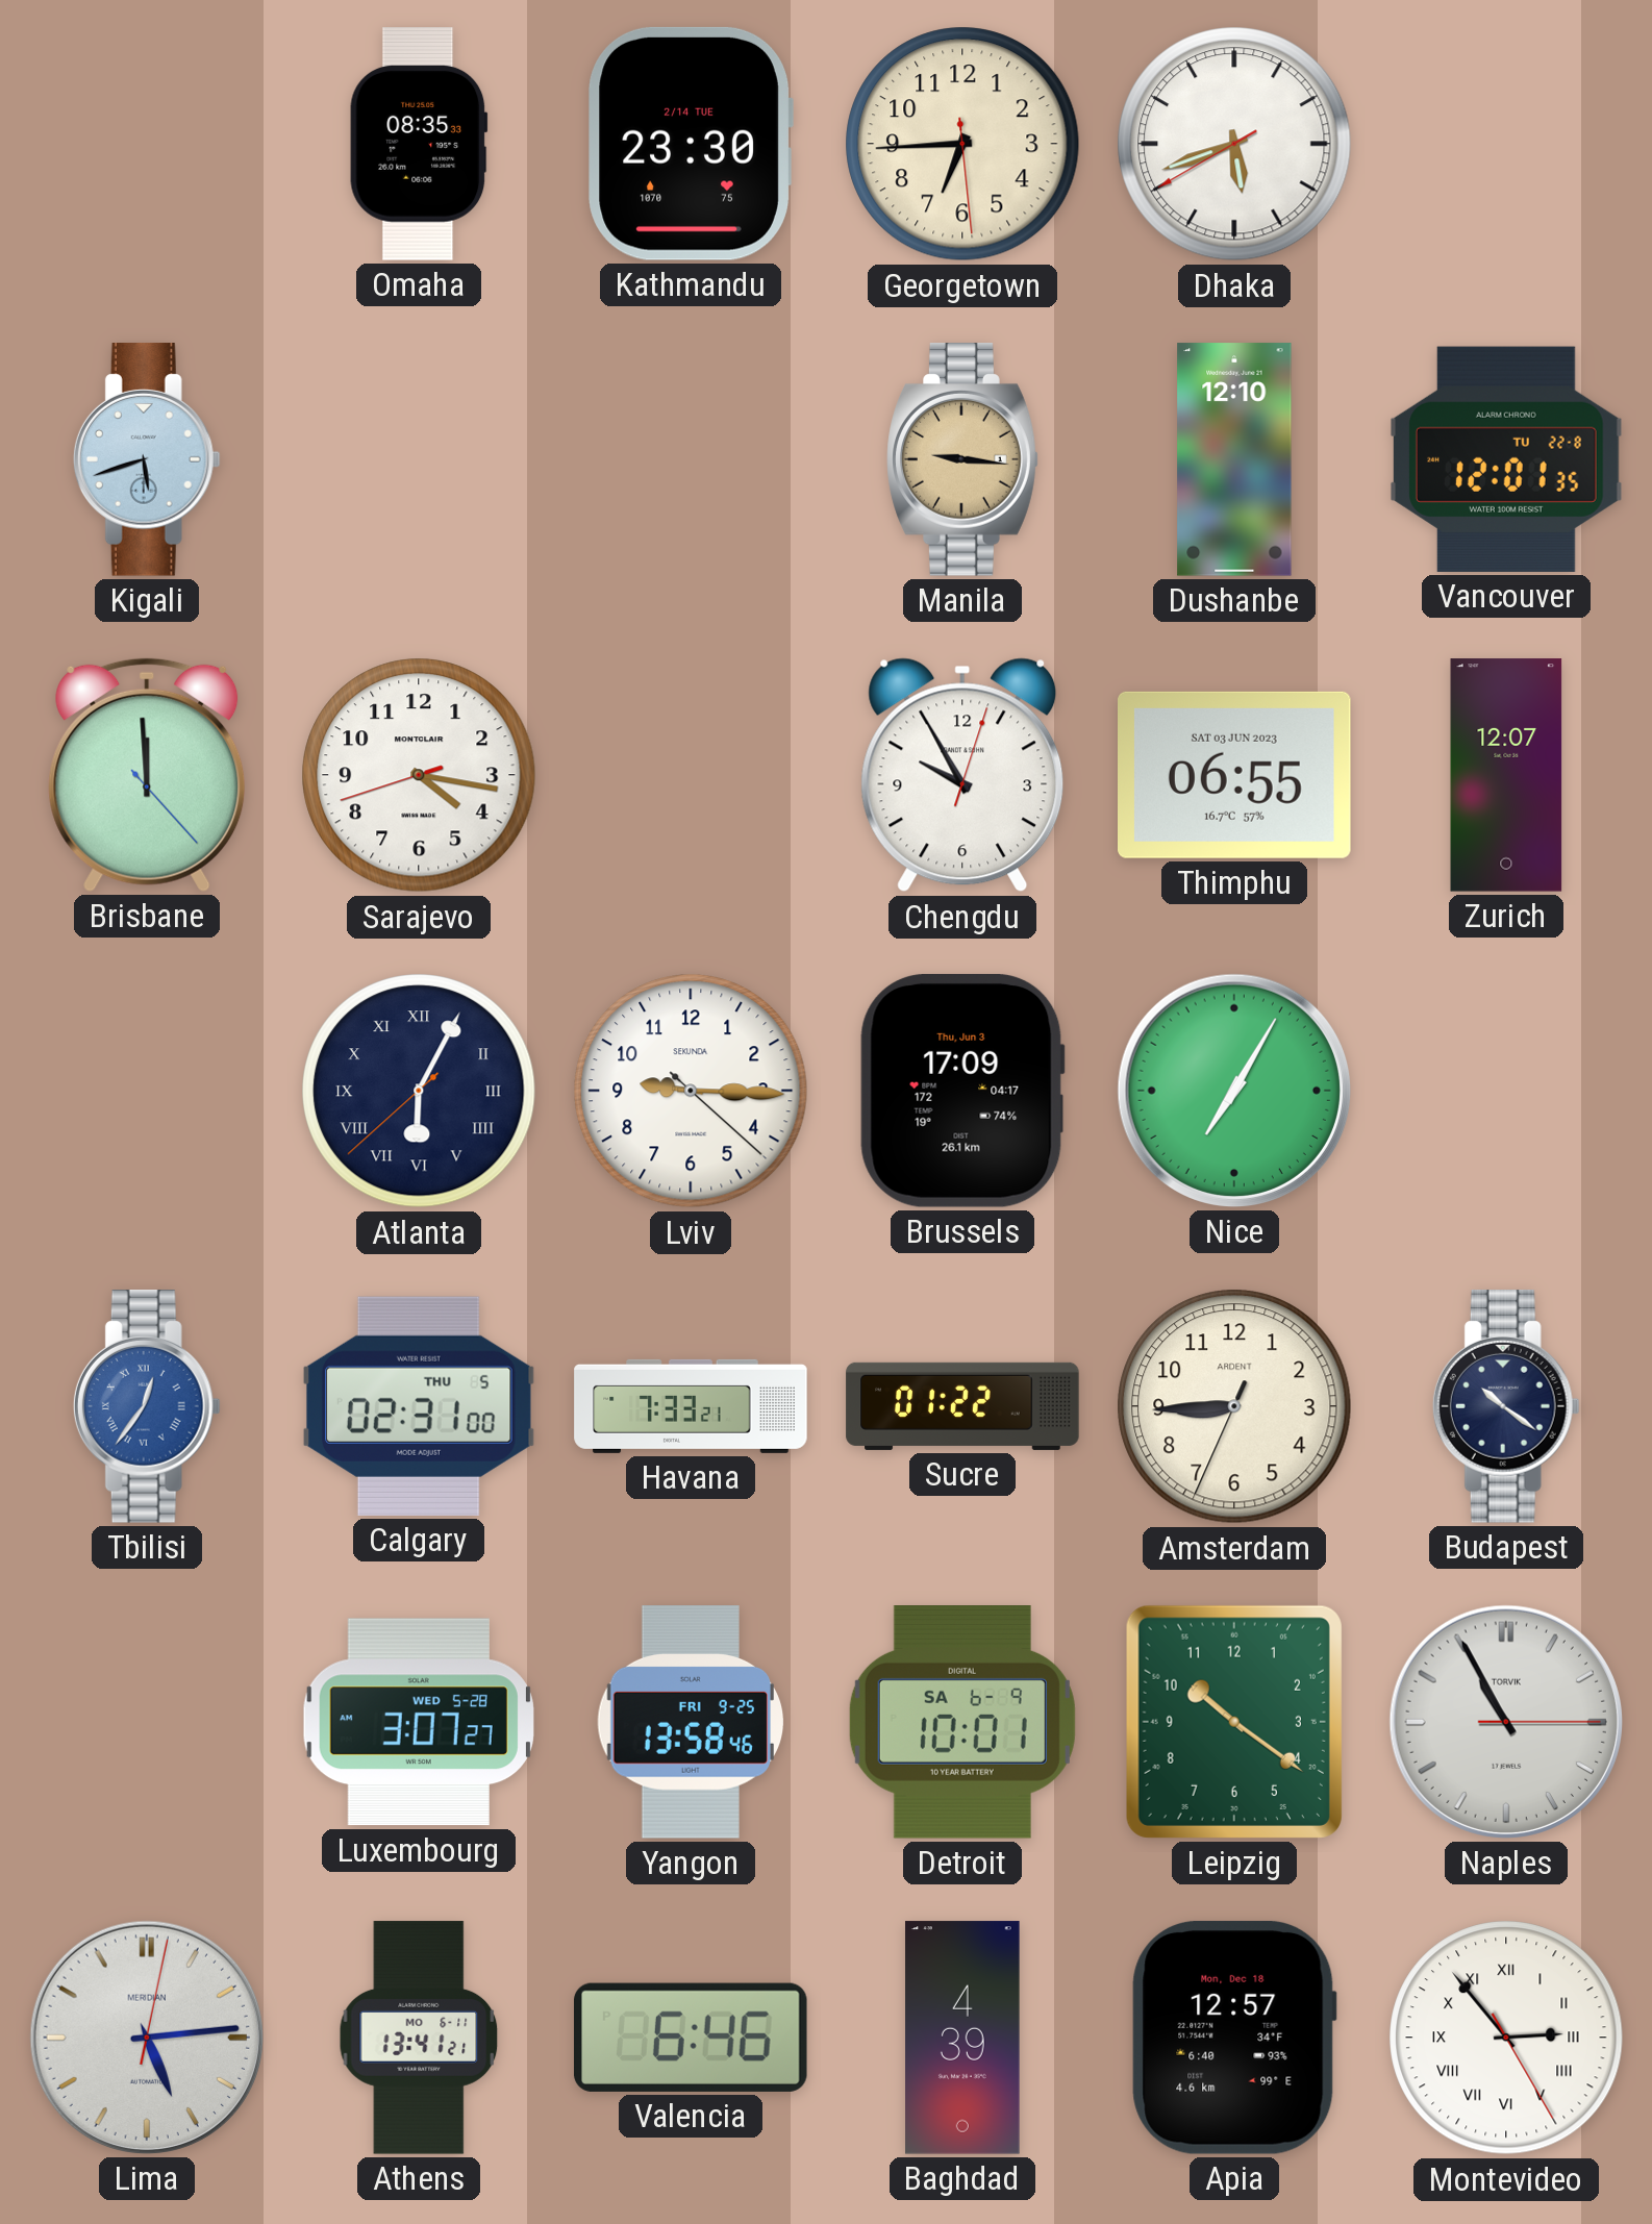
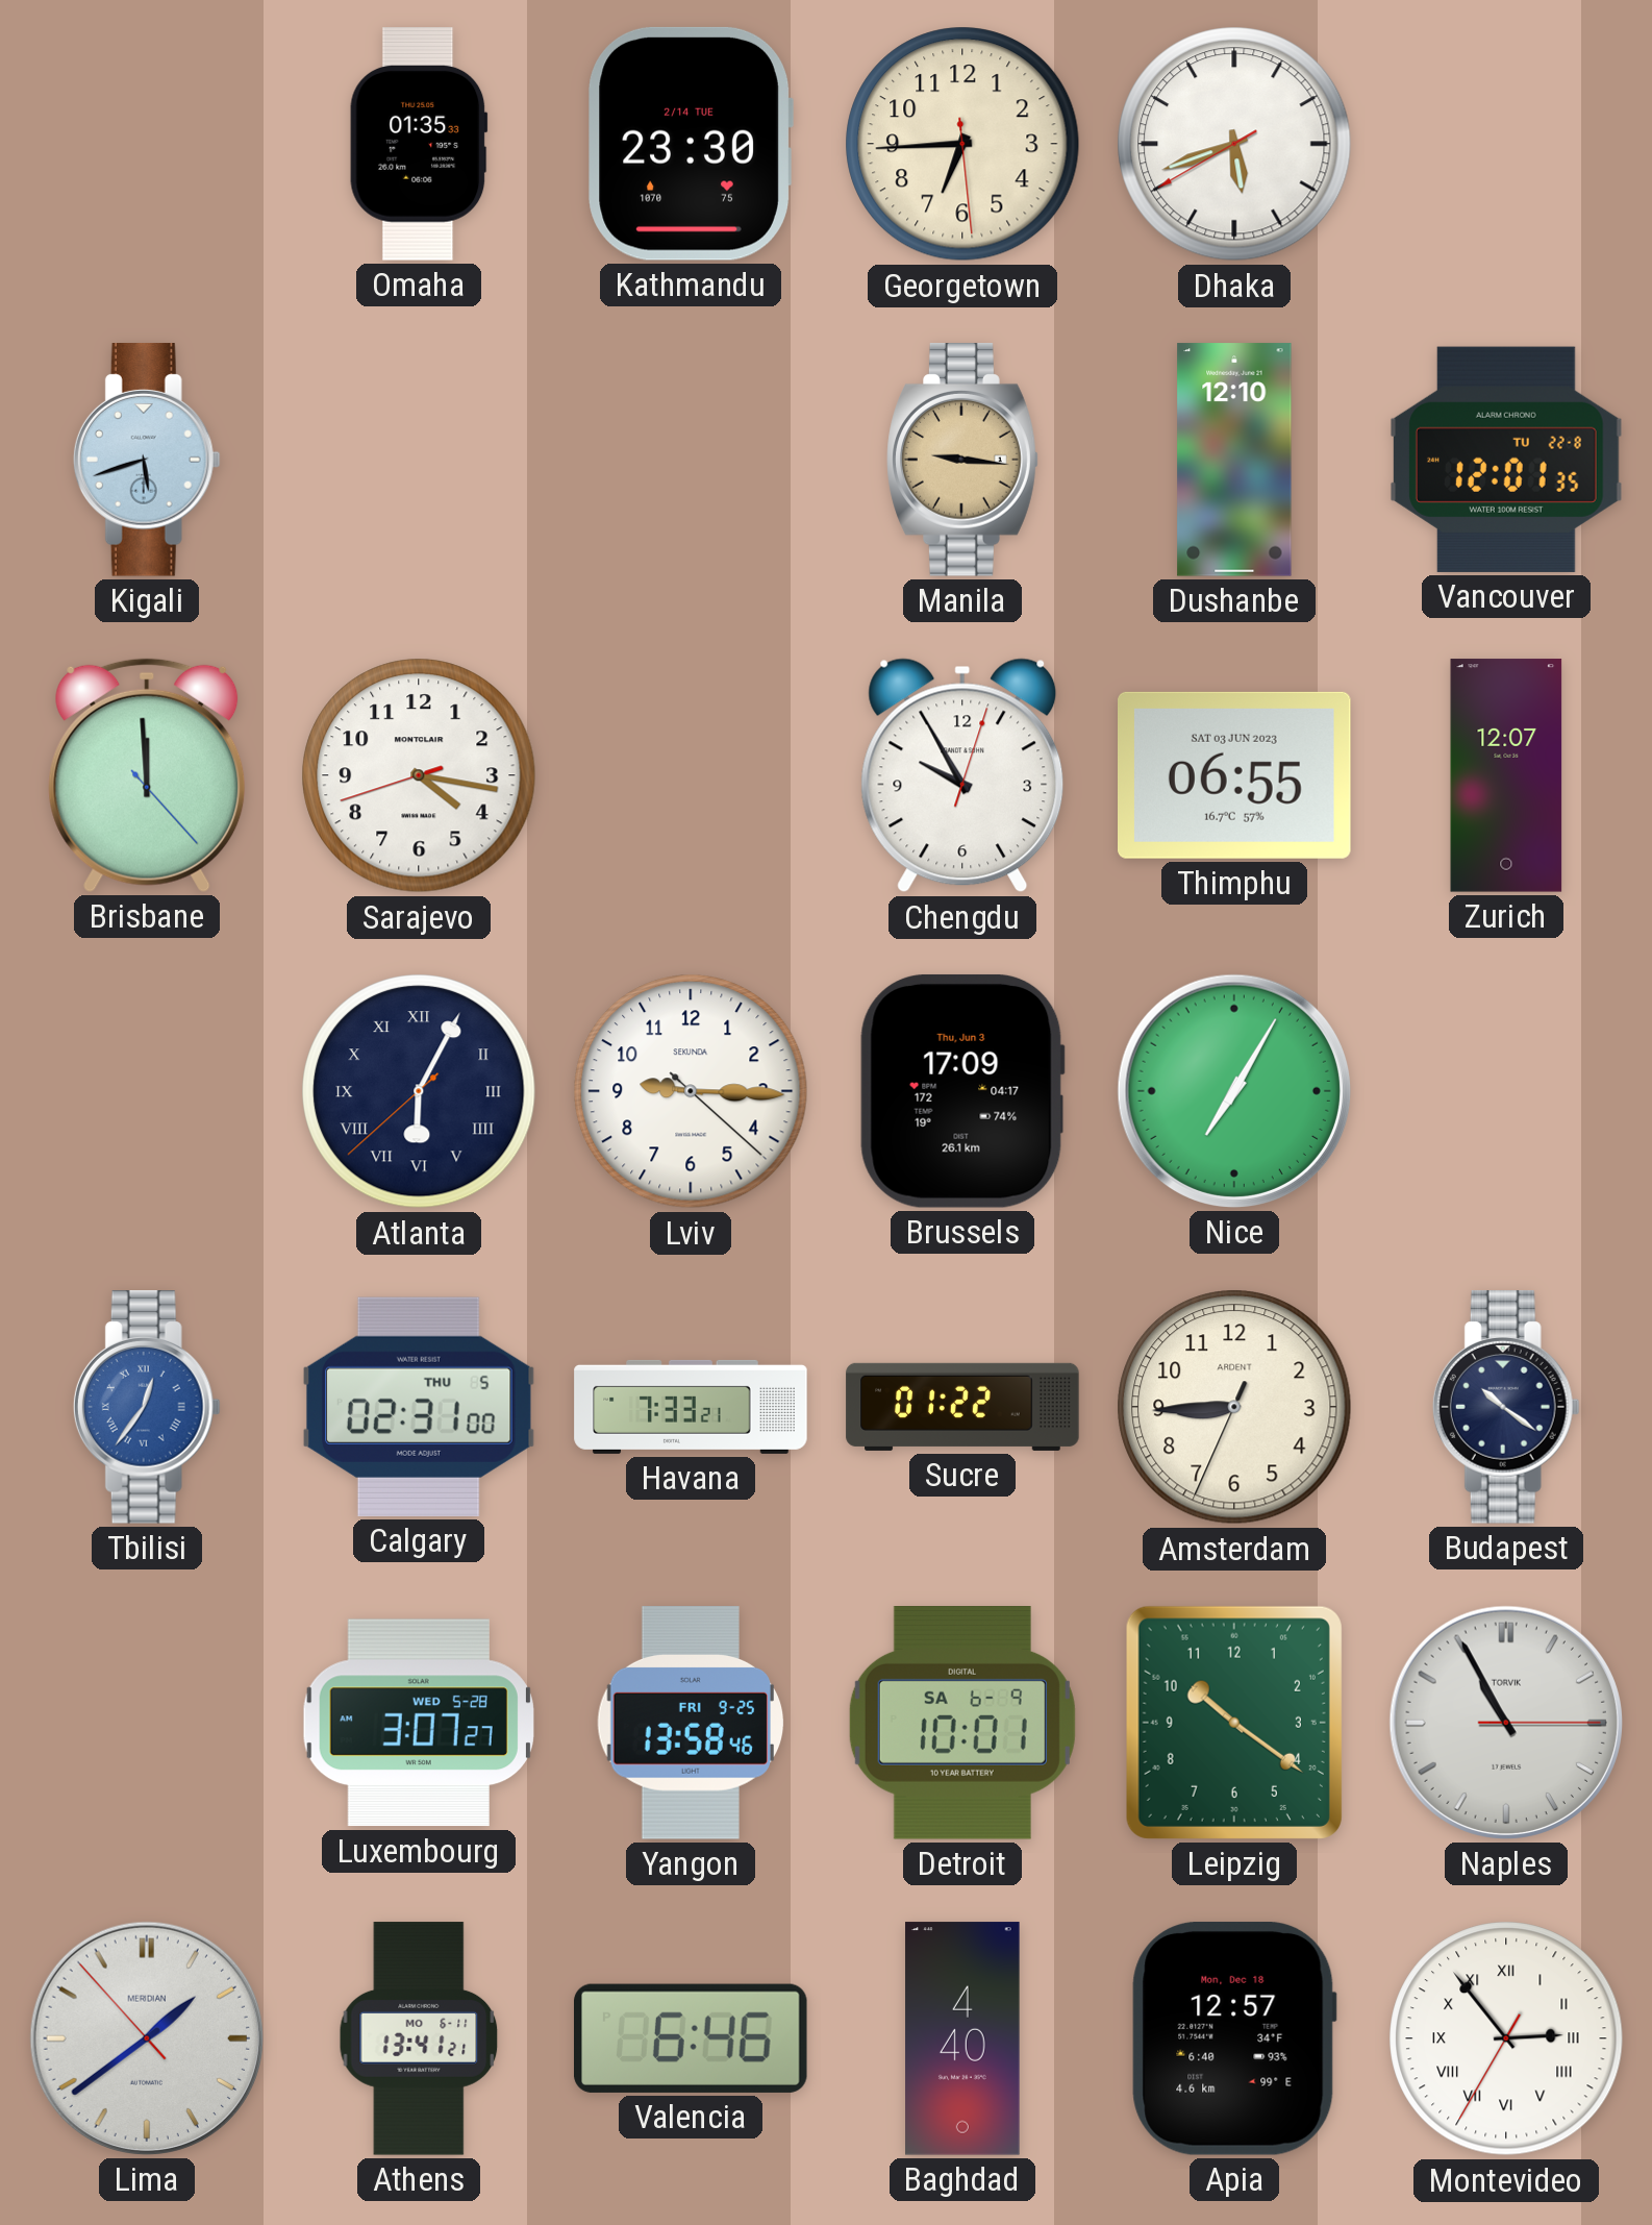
Omaha: 08:35 -> 01:35 (419, 144)
Lima: 5:14 -> 1:38 (147, 2038)
Baghdad: 4:39 -> 4:40 (962, 2038)
Montevideo: 2:53:25 -> 2:53:35 (1506, 2038)
